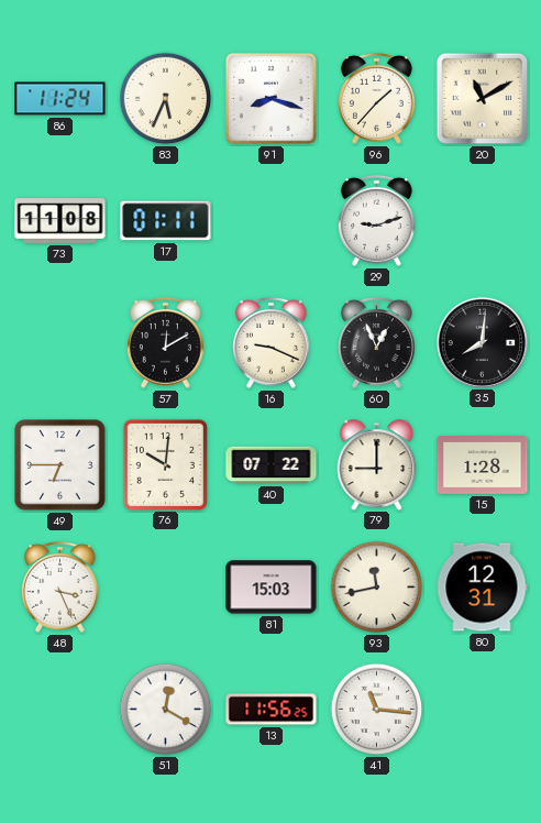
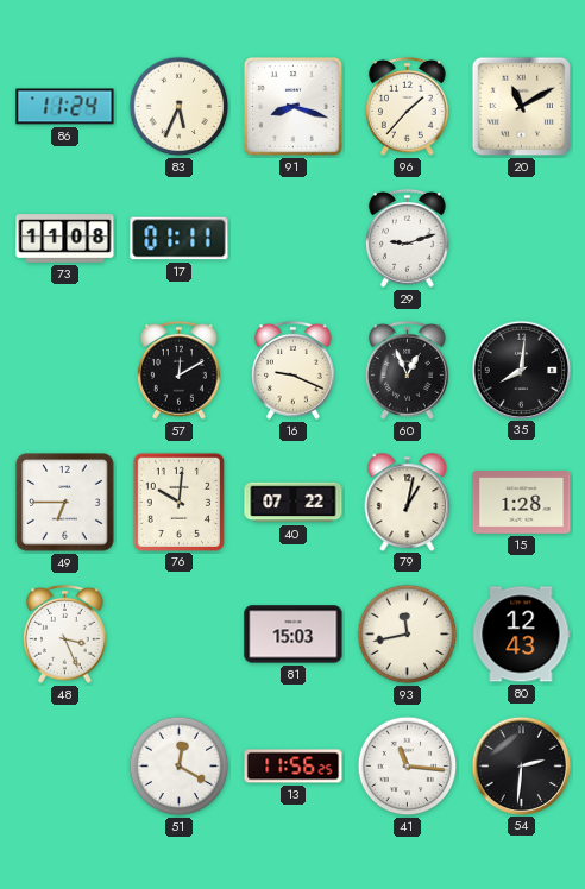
79: 9:00 -> 1:02 (408, 502)
80: 12:31 -> 12:43 (522, 635)
54: none -> 2:31 (521, 765)
